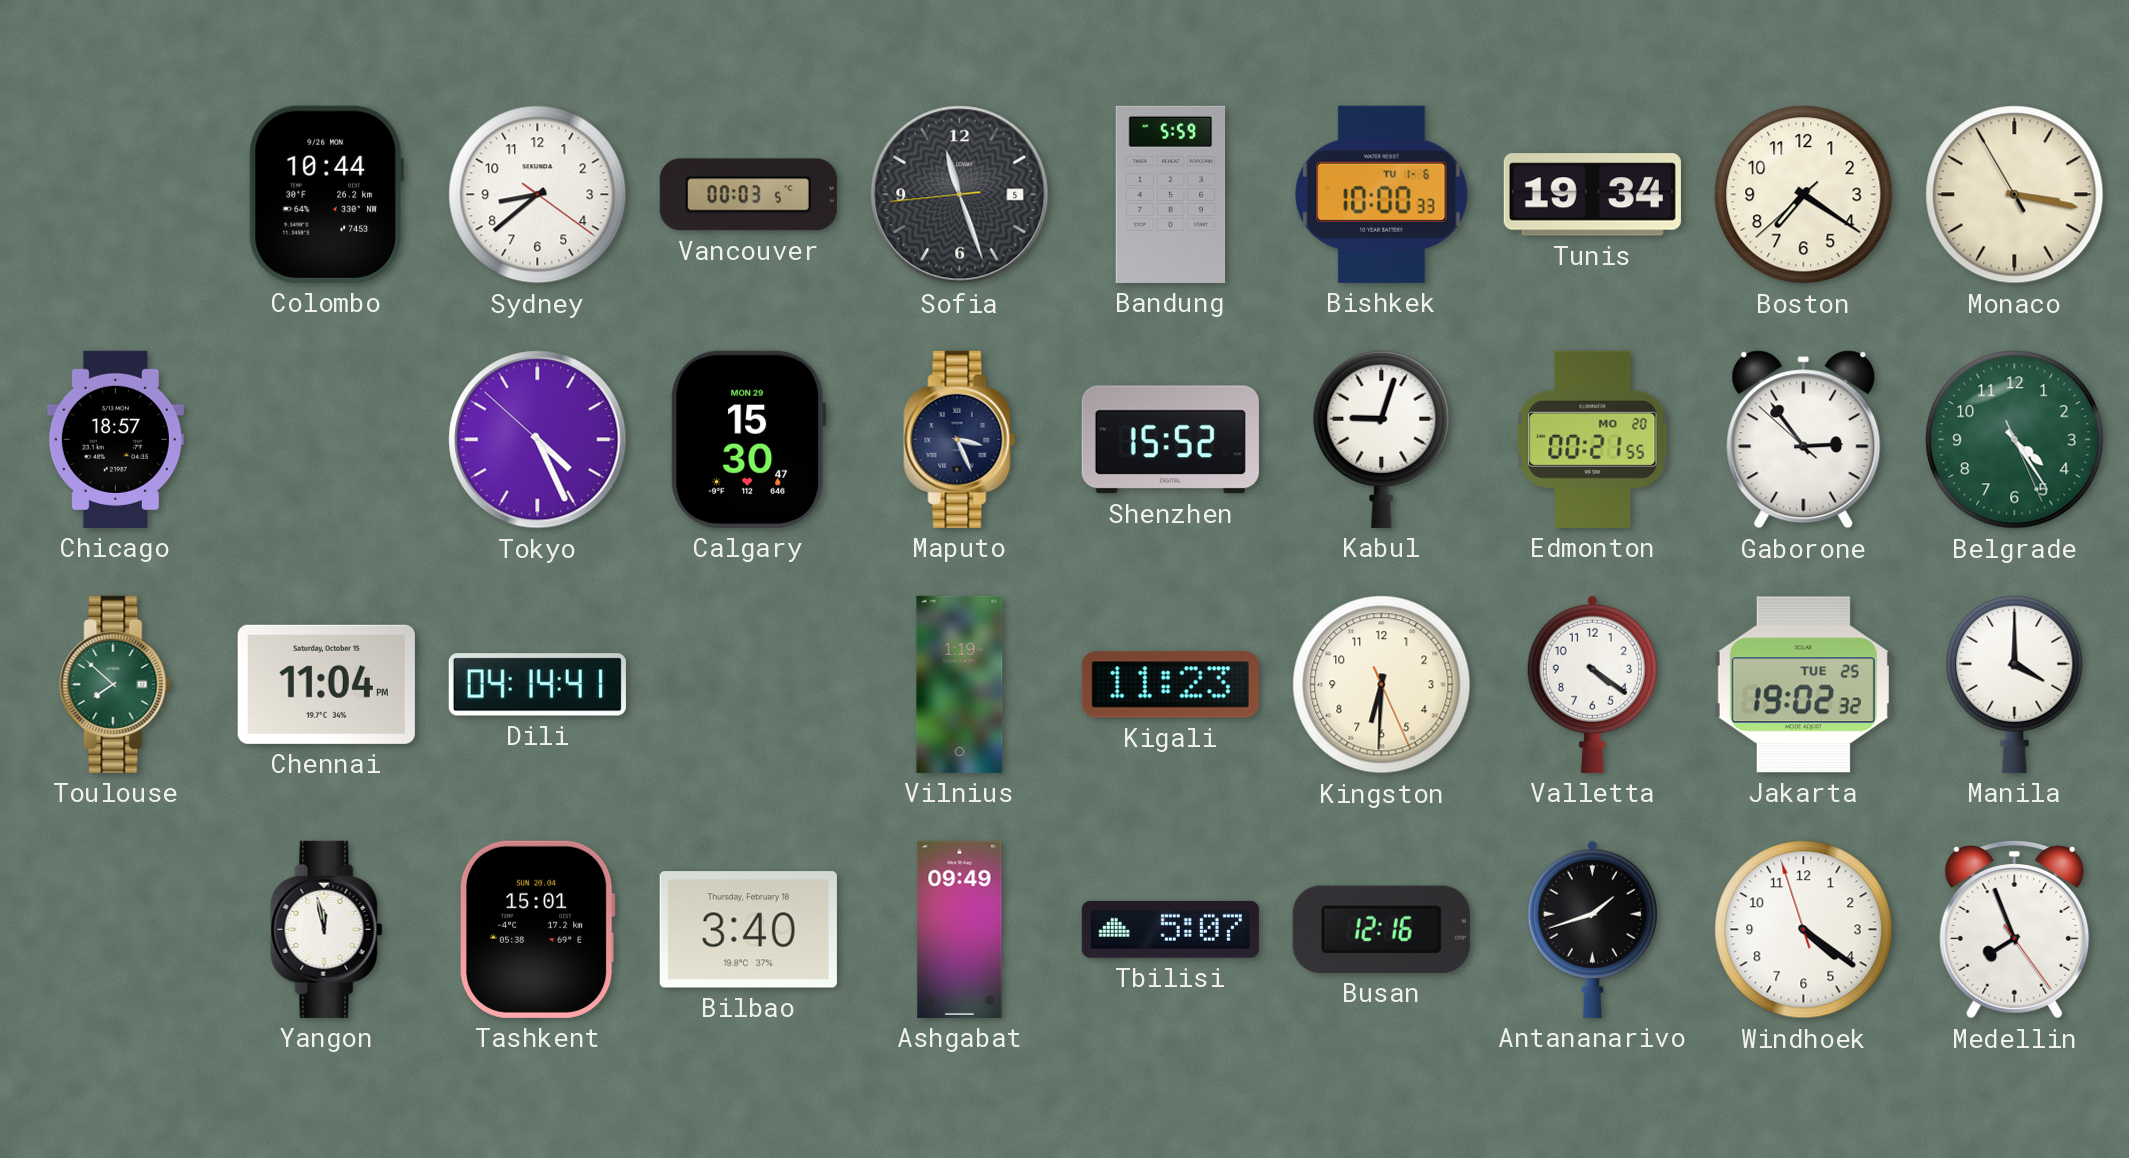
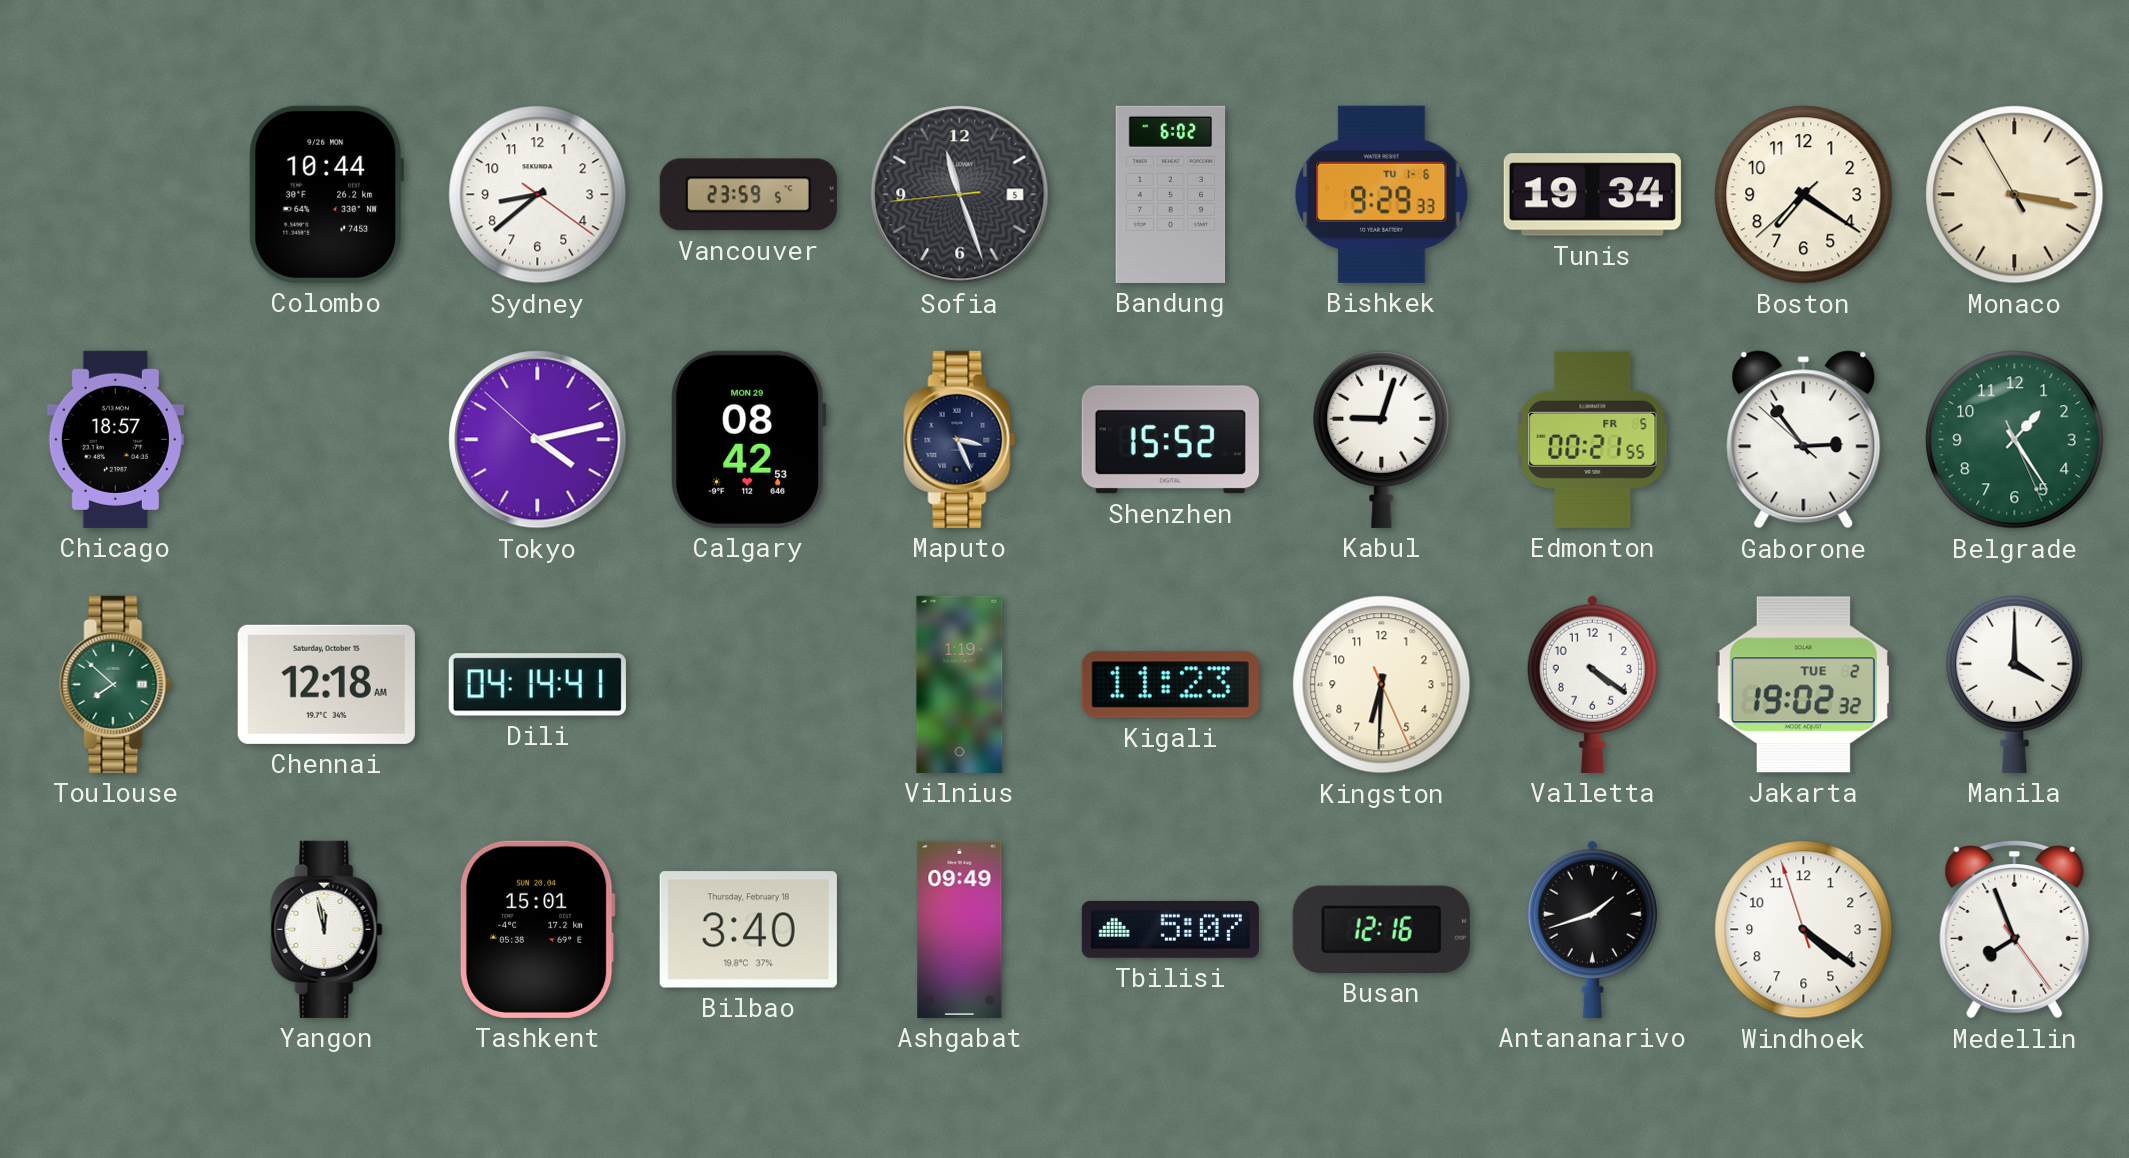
Vancouver: 00:03 -> 23:59 (748, 195)
Bandung: 5:59 -> 6:02 (1171, 194)
Bishkek: 10:00 -> 9:29 (1382, 194)
Tokyo: 4:25 -> 4:12 (538, 440)
Calgary: 15:30 -> 08:42 (749, 439)
Edmonton date: MO 20 -> FR 5 (1593, 439)
Belgrade: 4:24 -> 1:24 (2015, 440)
Chennai: 11:04 -> 12:18 (326, 684)
Jakarta date: TUE 25 -> TUE 2 (1803, 685)
